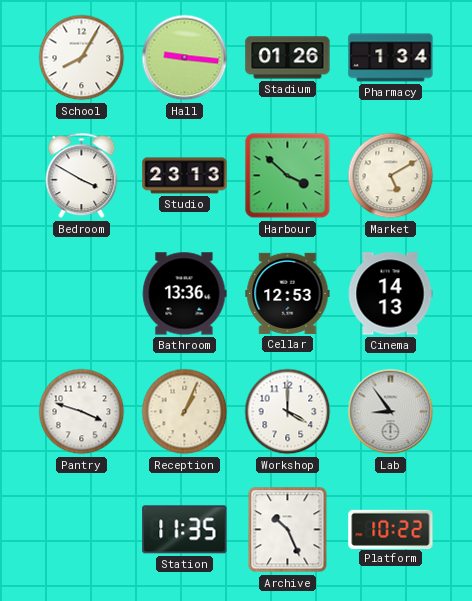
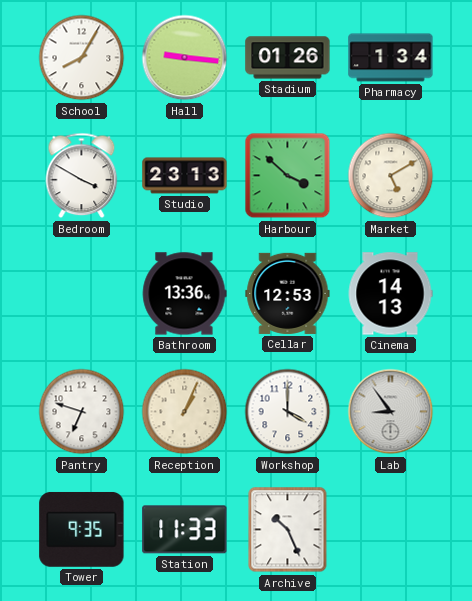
Pantry: 3:48 -> 6:48 (82, 412)
Tower: none -> 9:35 (82, 529)
Station: 11:35 -> 11:33 (185, 530)
Platform: 10:22 -> none (391, 529)
